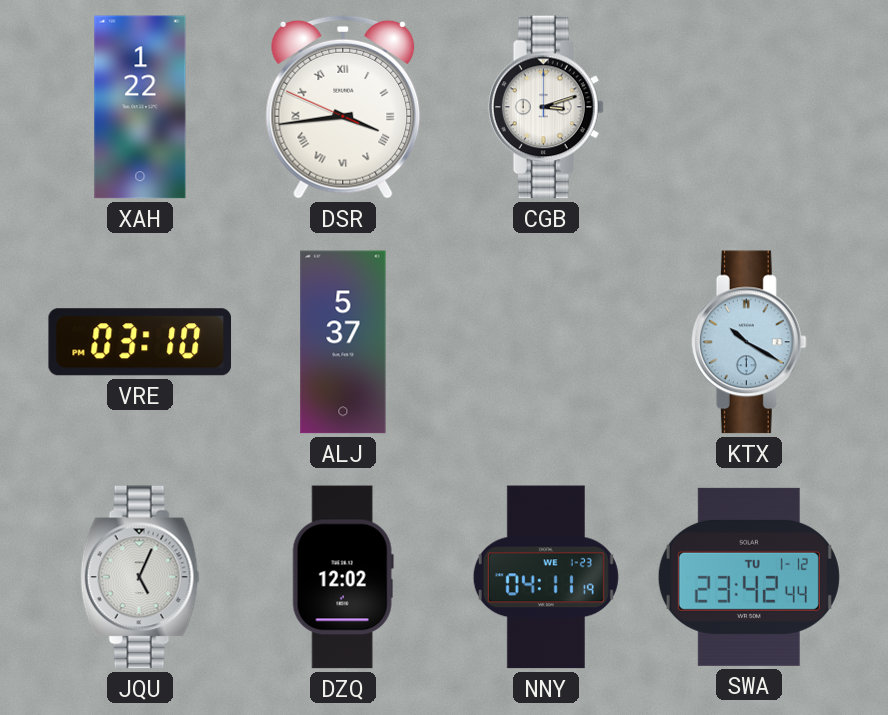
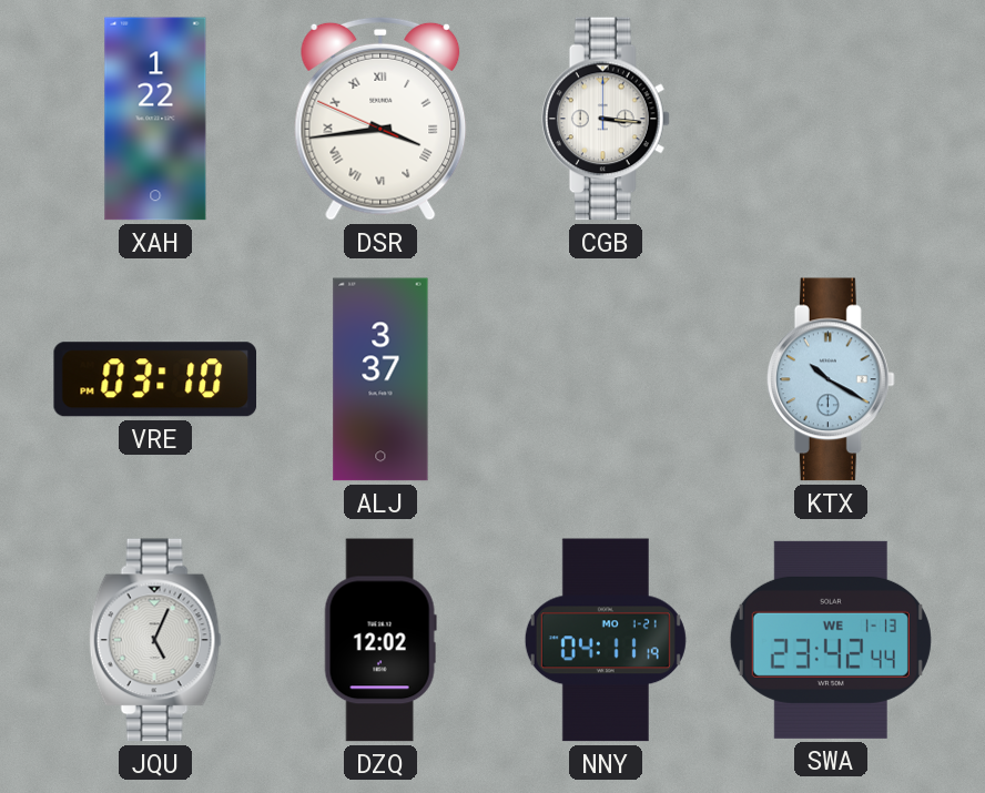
CGB: 3:12 -> 3:16 (606, 119)
ALJ: 5:37 -> 3:37 (380, 379)
NNY date: WE 1-23 -> MO 1-21 (606, 640)
SWA date: TU 1-12 -> WE 1-13 (831, 640)
